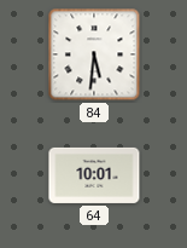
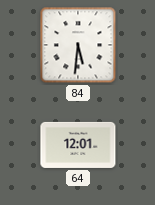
64: 10:01 -> 12:01 (78, 145)
